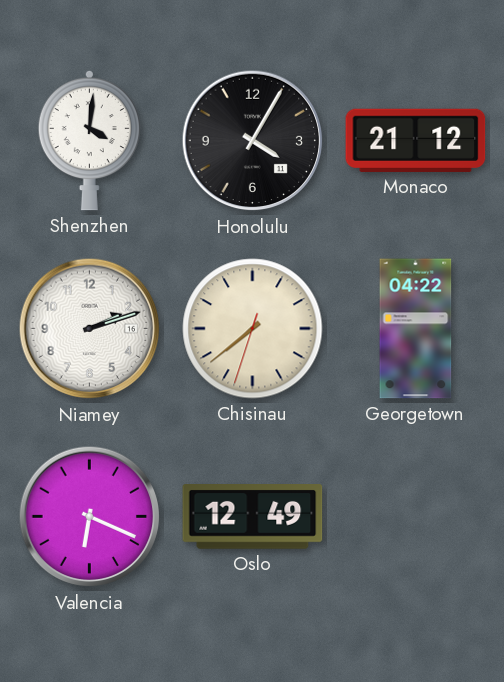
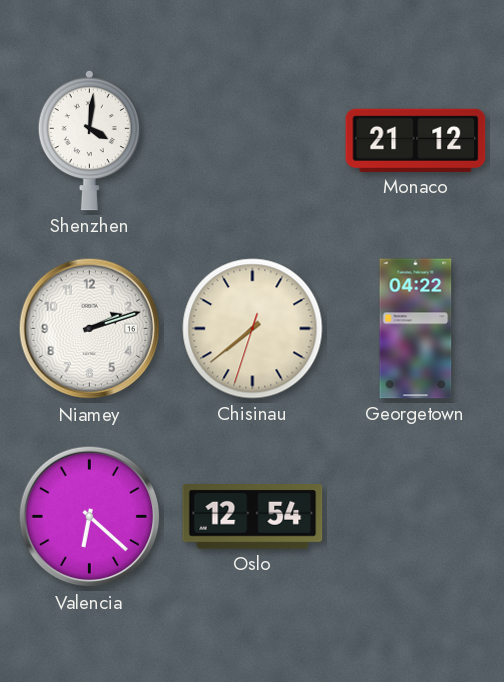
Honolulu: 4:05 -> none (253, 141)
Valencia: 6:19 -> 6:22 (90, 517)
Oslo: 12:49 -> 12:54 (253, 517)
